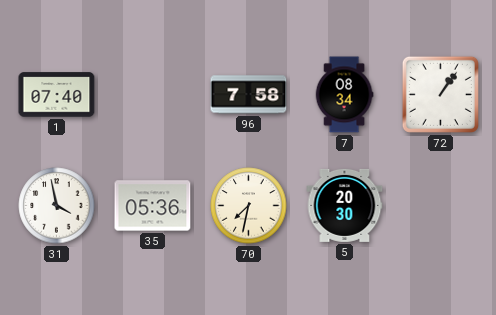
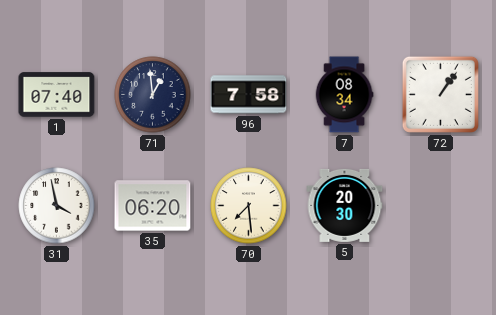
71: none -> 12:59 (153, 95)
35: 05:36 -> 06:20 (153, 206)
70: 7:32 -> 7:29 (249, 206)
